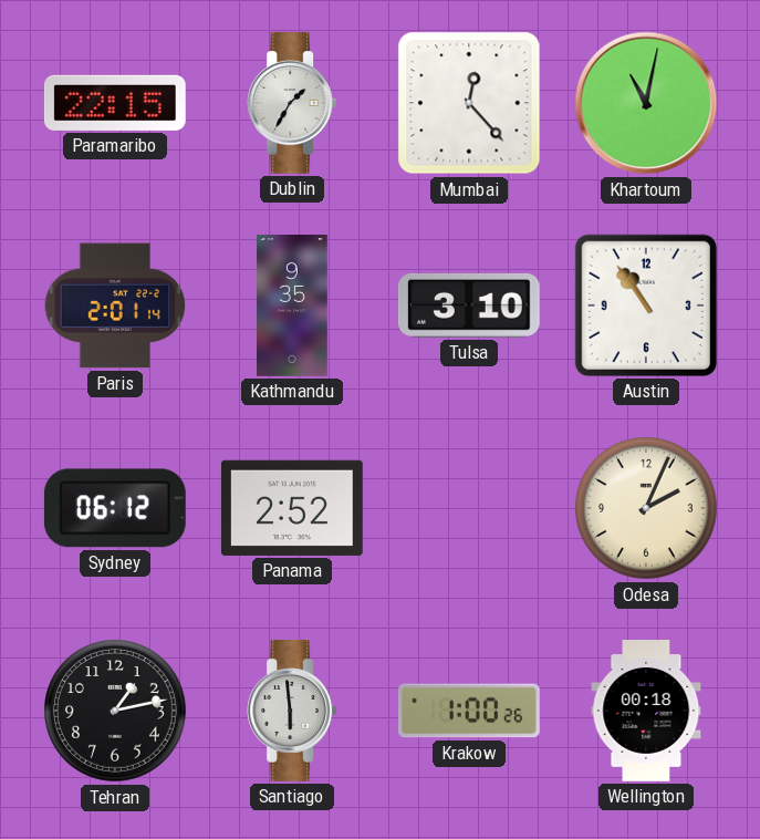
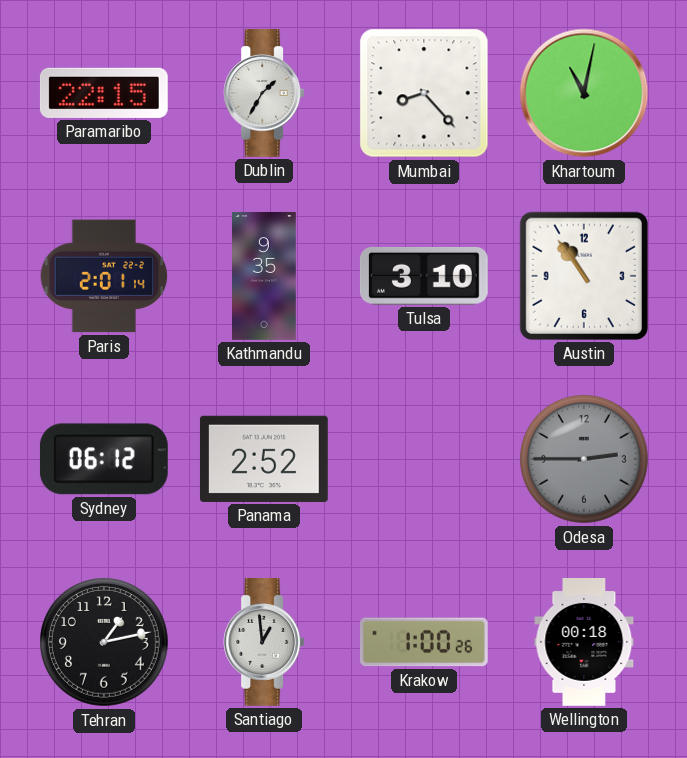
Mumbai: 12:23 -> 8:23 (424, 93)
Odesa: 2:04 -> 2:45 (585, 460)
Odesa dial: cream -> grey (585, 460)
Santiago: 5:59 -> 12:59 (264, 643)
